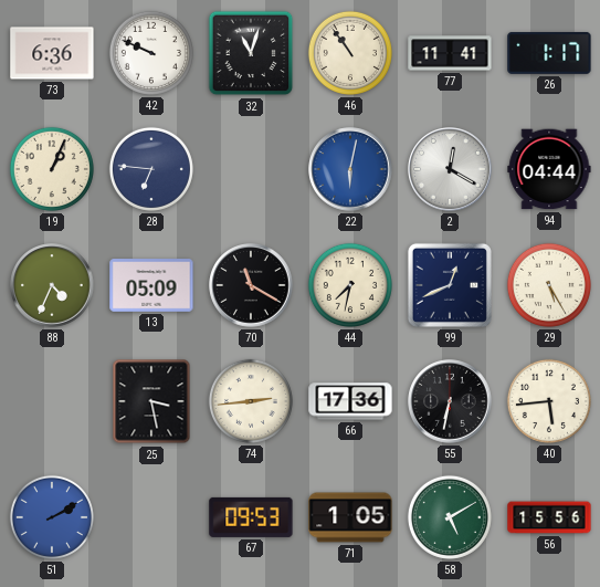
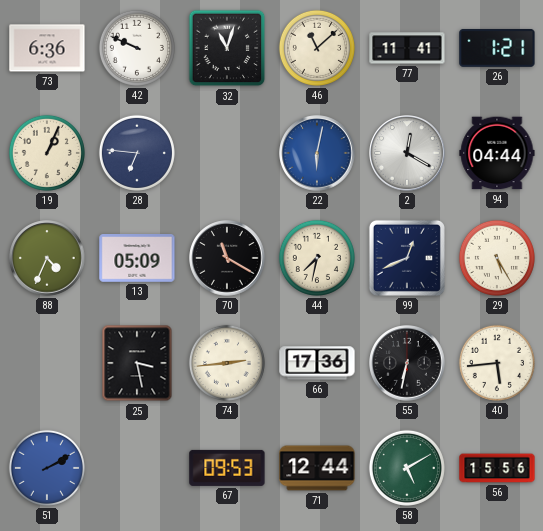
46: 10:54 -> 11:08 (317, 48)
26: 1:17 -> 1:21 (497, 48)
71: 1:05 -> 12:44 (317, 468)
